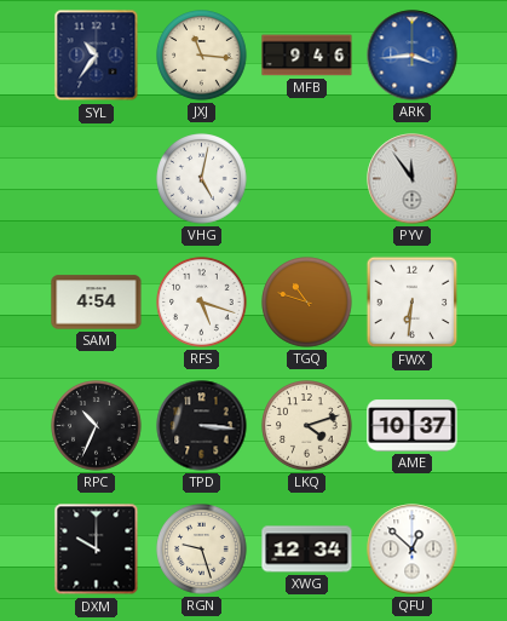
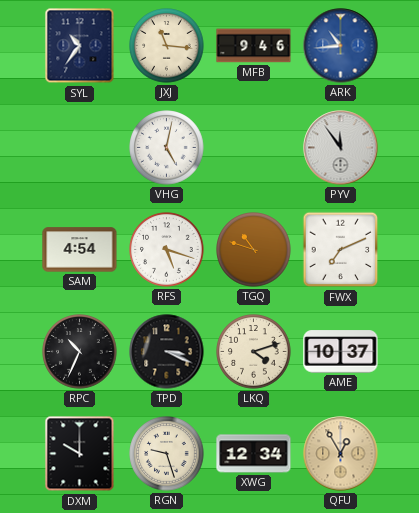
ARK: 3:44 -> 10:44 (341, 46)
FWX: 6:31 -> 7:11 (341, 250)
TPD: 3:16 -> 3:19 (167, 352)
QFU: 12:52 -> 12:55 (341, 454)
QFU dial: white -> champagne (341, 454)
